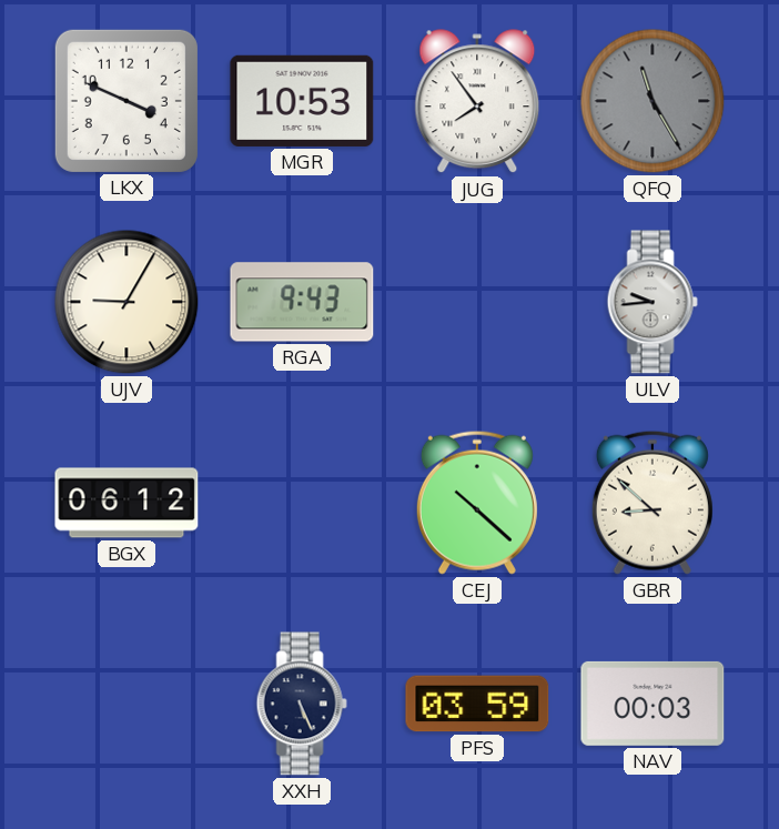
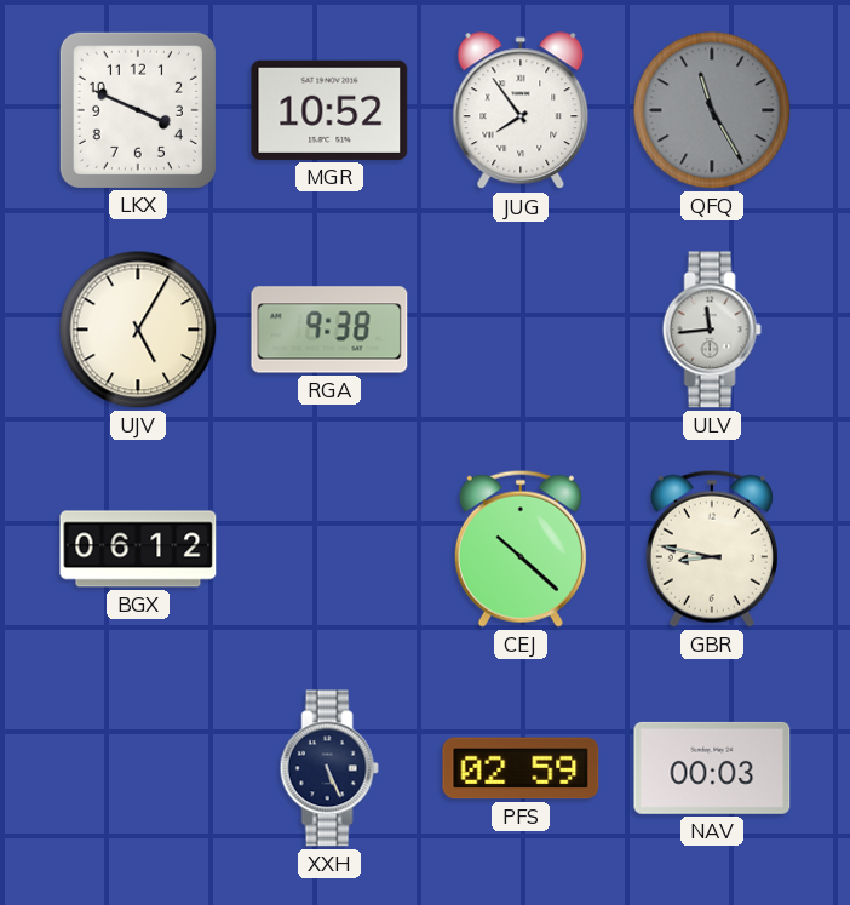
MGR: 10:53 -> 10:52 (329, 110)
UJV: 9:05 -> 5:05 (138, 330)
RGA: 9:43 -> 9:38 (329, 330)
ULV: 9:44 -> 11:44 (712, 330)
GBR: 8:52 -> 8:47 (712, 549)
PFS: 03:59 -> 02:59 (521, 768)
